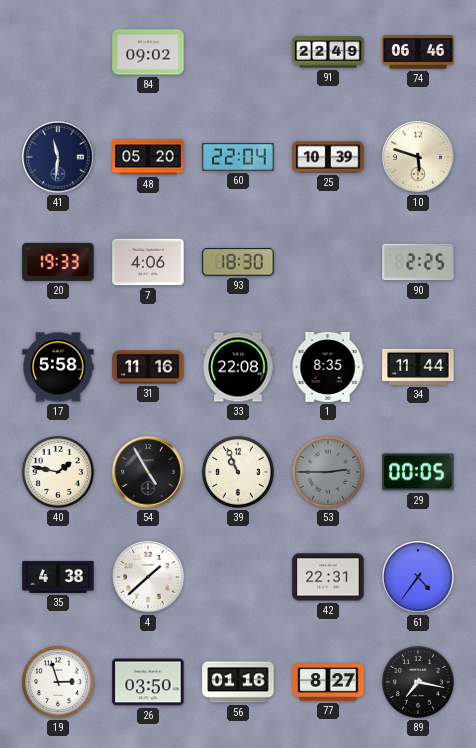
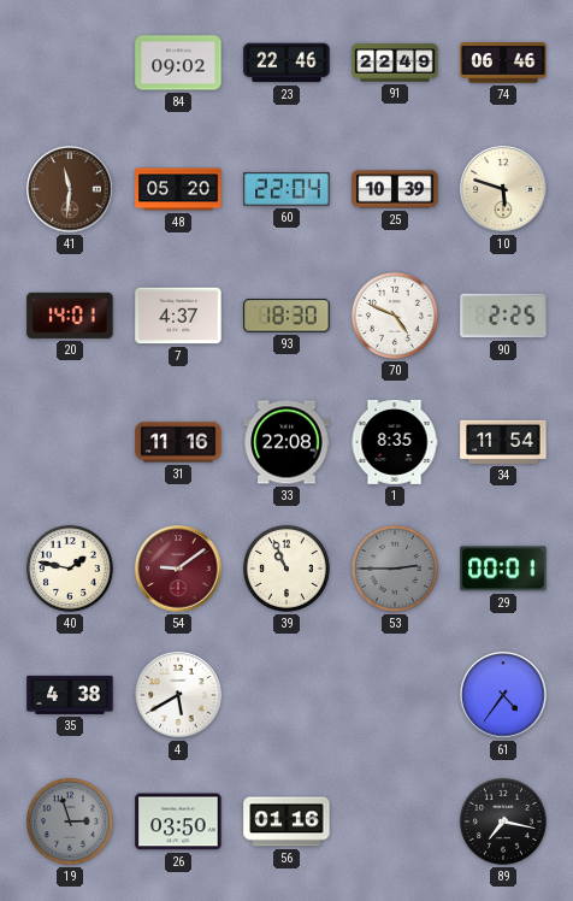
23: none -> 22:46 (286, 63)
41 dial: navy -> brown (70, 189)
20: 19:33 -> 14:01 (70, 316)
7: 4:06 -> 4:37 (178, 316)
70: none -> 4:49 (395, 316)
17: 5:58 -> none (58, 367)
34: 11:44 -> 11:54 (503, 442)
54: 4:55 -> 9:09 (178, 569)
54 dial: black -> burgundy (178, 569)
29: 00:05 -> 00:01 (503, 569)
4: 1:38 -> 5:40 (178, 695)
42: 22:31 -> none (328, 577)
19 dial: white -> grey (70, 821)
77: 8:27 -> none (328, 682)
